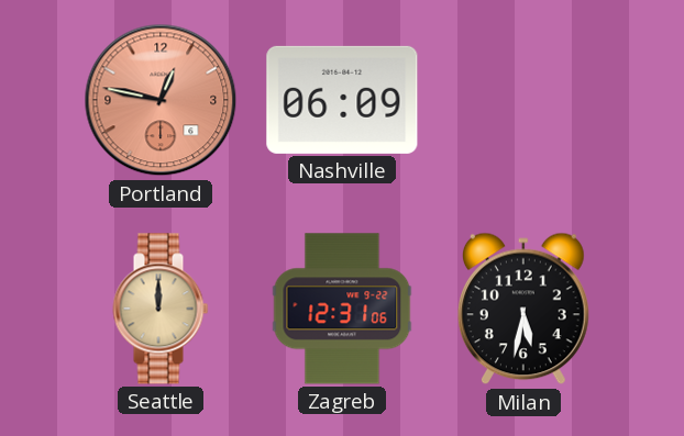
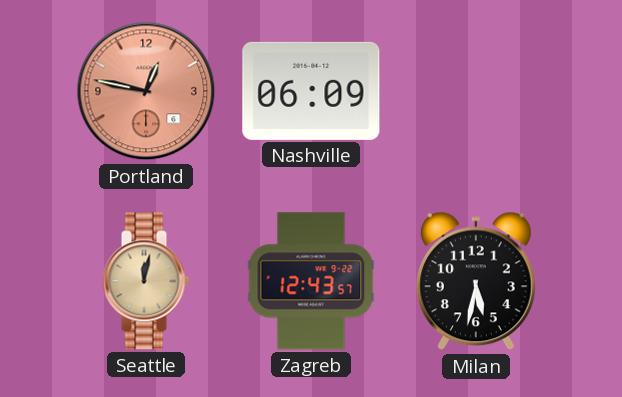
Seattle: 12:00 -> 12:02 (146, 281)
Zagreb: 12:31 -> 12:43 (311, 281)
